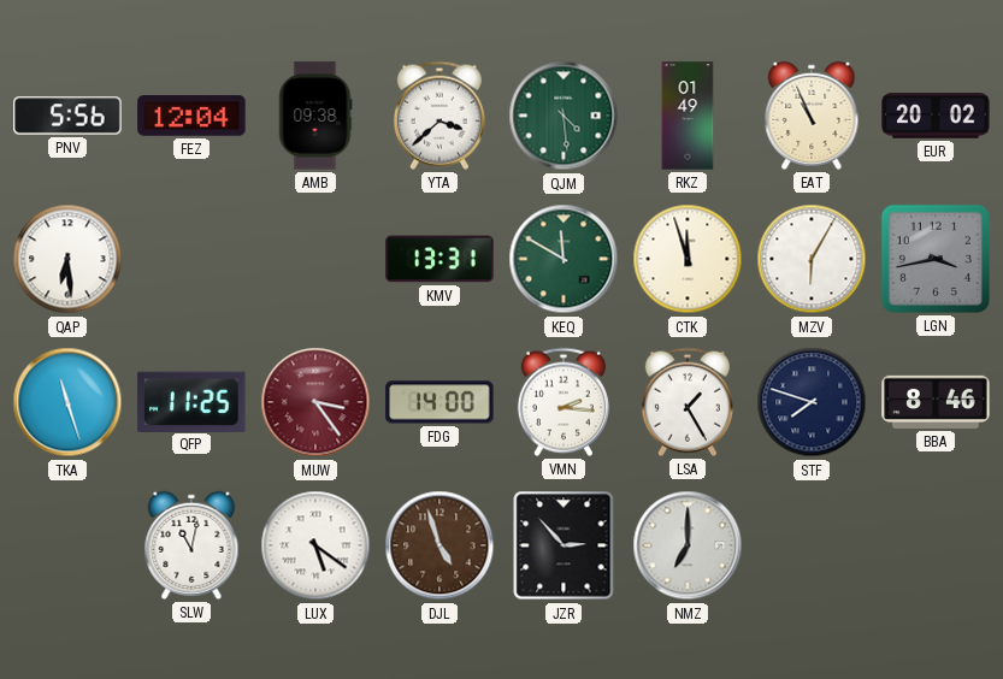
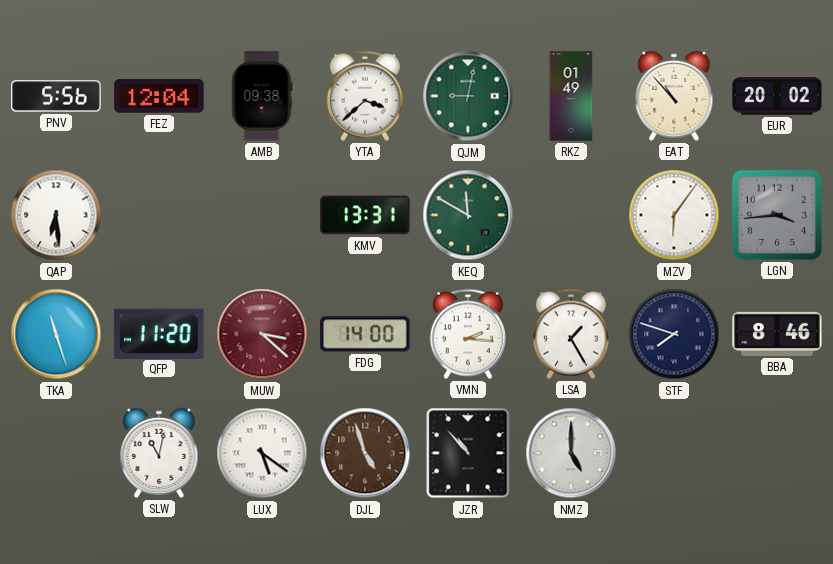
QJM: 4:29 -> 9:02 (468, 96)
EAT: 10:56 -> 10:53 (674, 96)
CTK: 11:57 -> none (688, 259)
MZV: 6:05 -> 6:06 (674, 215)
LGN: 3:43 -> 3:44 (777, 215)
QFP: 11:25 -> 11:20 (159, 333)
MUW: 3:24 -> 3:22 (262, 334)
JZR: 2:53 -> 10:53 (468, 453)
NMZ: 7:00 -> 5:00 (571, 453)
